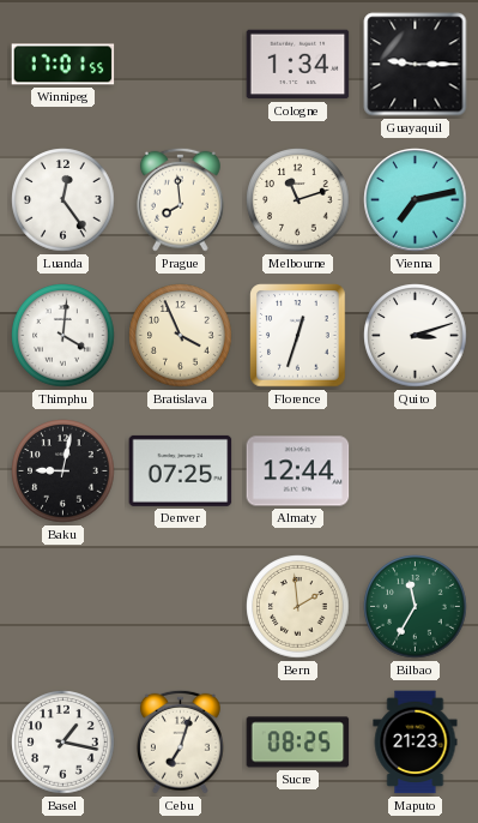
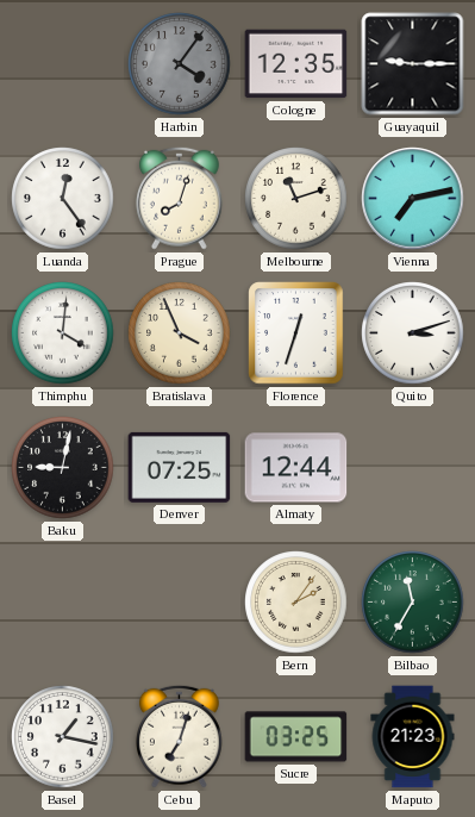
Winnipeg: 17:01 -> none (63, 65)
Harbin: none -> 4:06 (180, 64)
Cologne: 1:34 -> 12:35 (296, 64)
Prague: 7:59 -> 8:03 (179, 198)
Bern: 1:59 -> 2:06 (296, 603)
Sucre: 08:25 -> 03:25 (296, 737)
